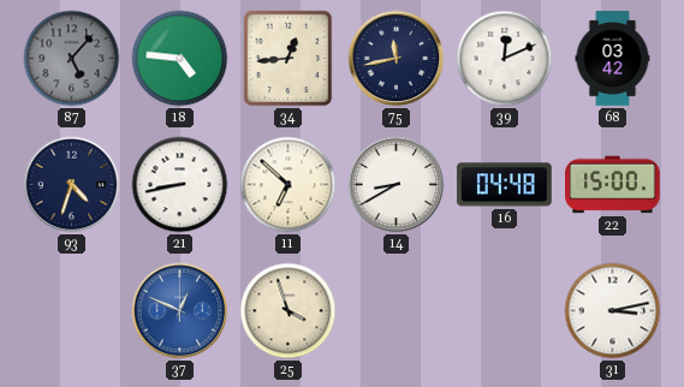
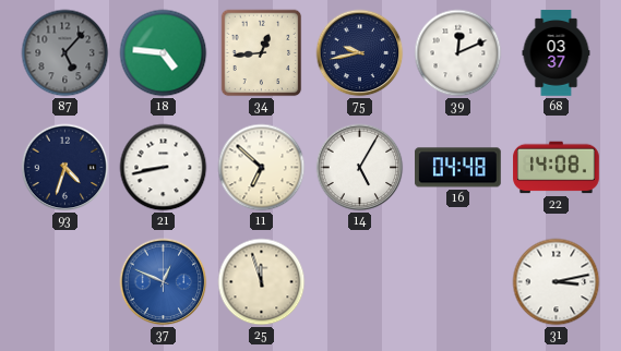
75: 11:43 -> 9:43 (360, 53)
68: 03:42 -> 03:37 (557, 53)
14: 8:40 -> 5:05 (360, 168)
22: 15:00 -> 14:08 (557, 168)
25: 3:57 -> 11:57 (262, 282)
